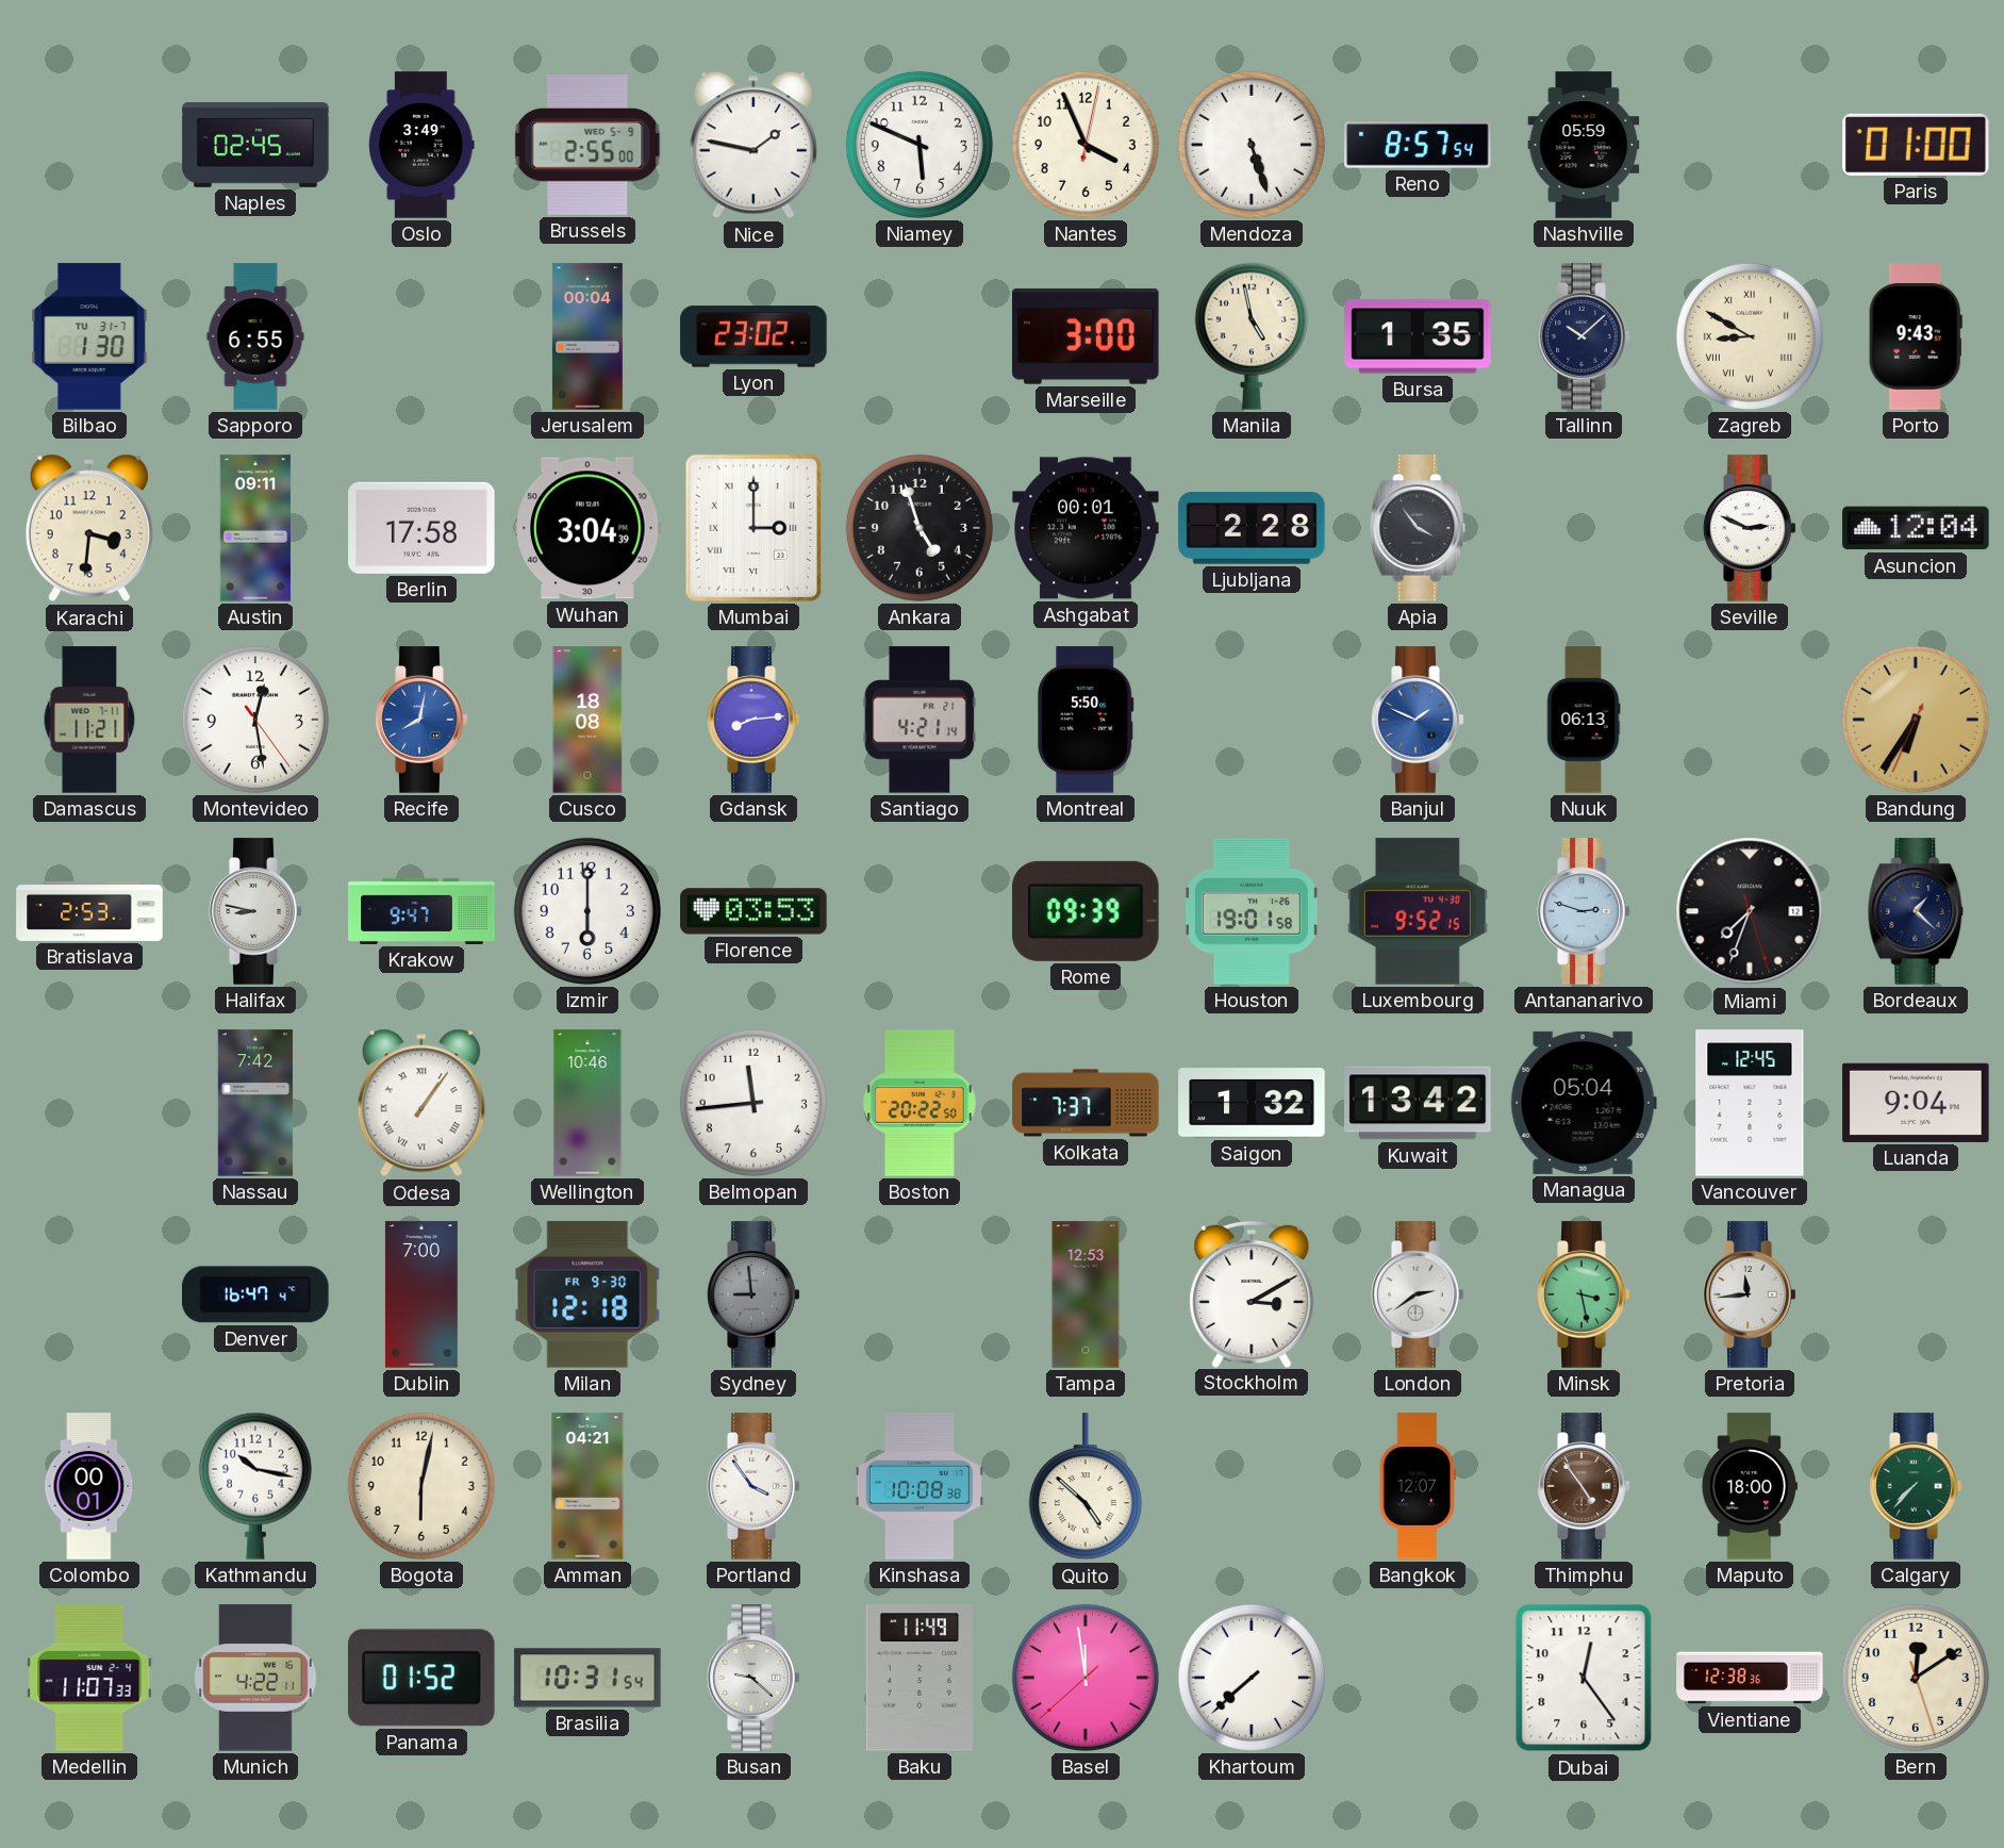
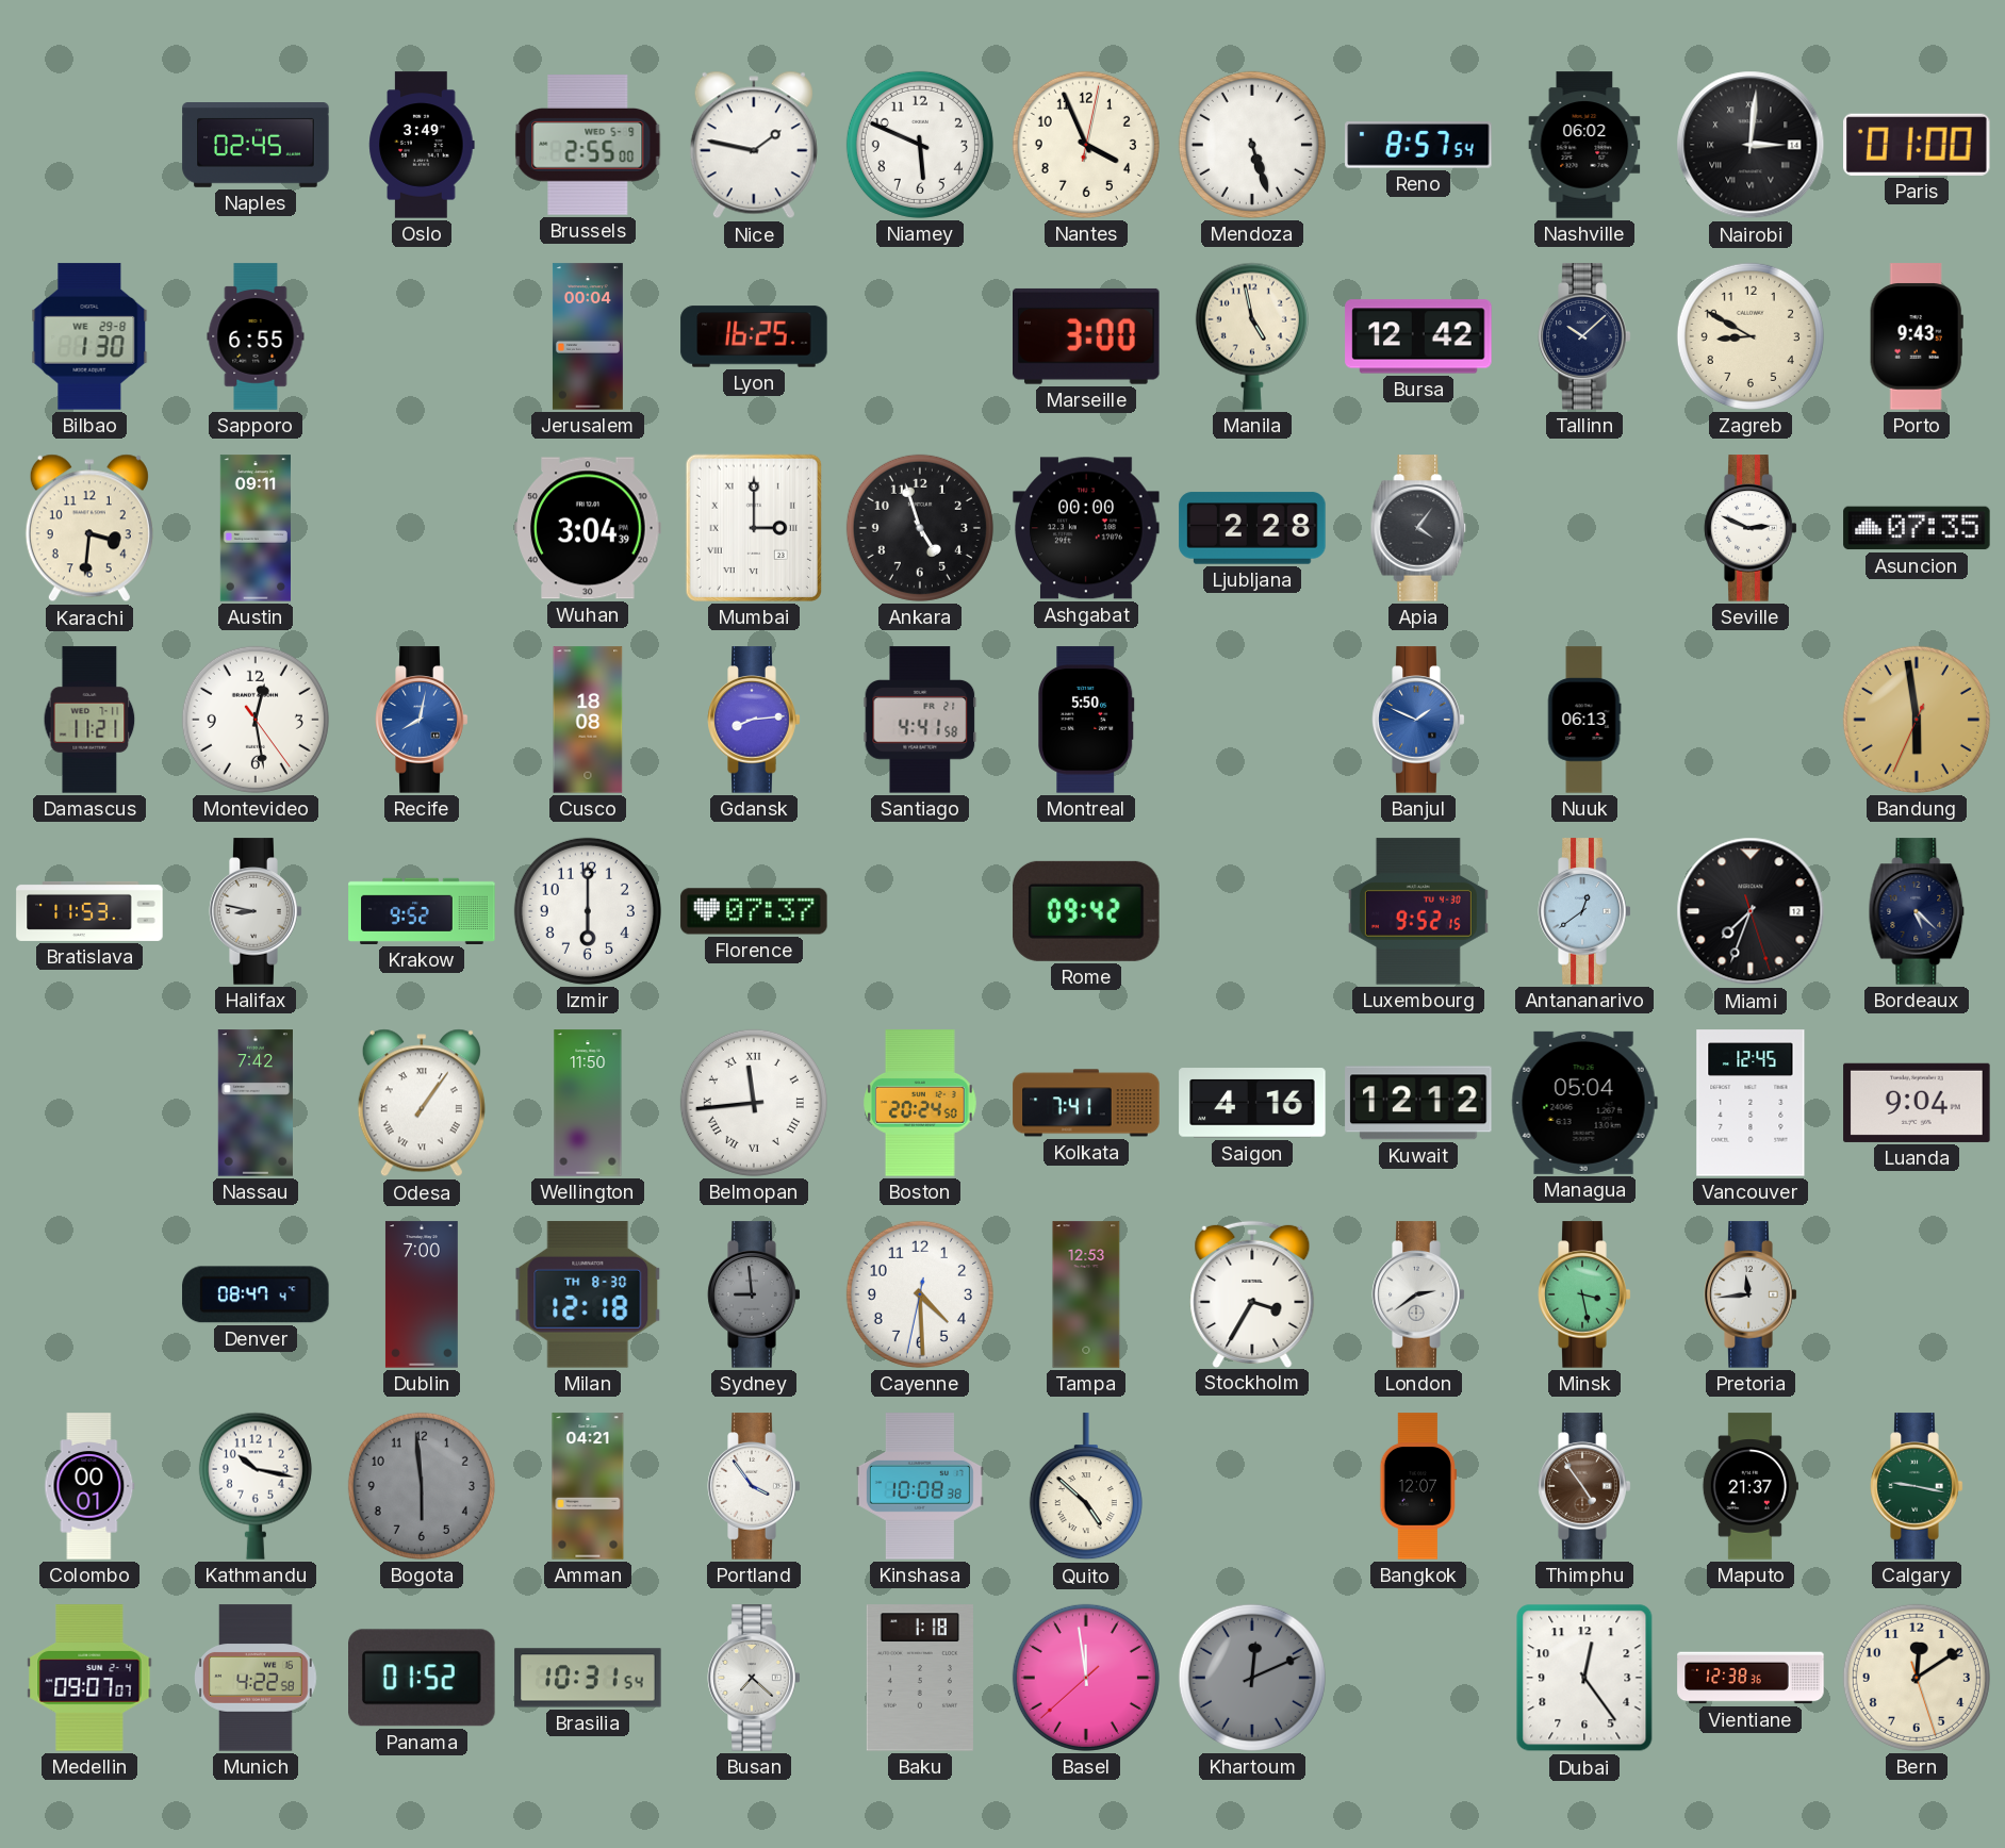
Nashville: 05:59 -> 06:02 (1584, 145)
Nairobi: none -> 3:01 (1751, 145)
Bilbao date: TU 31-7 -> WE 29-8 (89, 336)
Lyon: 23:02 -> 16:25 (754, 336)
Bursa: 1:35 -> 12:42 (1418, 336)
Zagreb numerals: Roman -> Arabic (1751, 336)
Berlin: 17:58 -> none (421, 528)
Ashgabat: 00:01 -> 00:00 (1086, 528)
Apia: 3:54 -> 4:06 (1418, 528)
Asuncion: 12:04 -> 07:35 (1917, 528)
Santiago: 4:21 -> 4:41 (920, 720)
Bandung: 6:35 -> 5:58 (1917, 720)
Bratislava: 2:53 -> 11:53 (89, 911)
Krakow: 9:47 -> 9:52 (422, 911)
Florence: 03:53 -> 07:37 (754, 911)
Rome: 09:39 -> 09:42 (1086, 911)
Houston: 19:01 -> none (1252, 911)
Antananarivo: 2:48 -> 12:39 (1584, 911)
Bordeaux: 1:22 -> 5:22 (1917, 911)
Wellington: 10:46 -> 11:50 (588, 1103)
Belmopan numerals: Arabic -> Roman (754, 1103)
Boston: 20:22 -> 20:24 (921, 1103)
Kolkata: 7:37 -> 7:41 (1086, 1103)
Saigon: 1:32 -> 4:16 (1252, 1103)
Kuwait: 13:42 -> 12:12 (1418, 1103)
Denver: 16:47 -> 08:47 (256, 1294)
Milan date: FR 9-30 -> TH 8-30 (588, 1294)
Cayenne: none -> 4:29 (920, 1294)
Stockholm: 3:10 -> 3:35 (1252, 1293)
Bogota: 6:02 -> 5:59 (422, 1486)
Bogota dial: cream -> grey (422, 1486)
Maputo: 18:00 -> 21:37 (1751, 1486)
Calgary: 7:37 -> 9:17 (1917, 1486)
Medellin: 11:07 -> 09:07 (89, 1678)
Munich: 4:22:11 -> 4:22:58 (257, 1678)
Busan: 9:22 -> 7:22 (754, 1678)
Baku: 11:49 -> 1:18 (920, 1678)
Khartoum: 7:38 -> 12:11 (1252, 1678)
Khartoum dial: white -> grey (1252, 1678)
